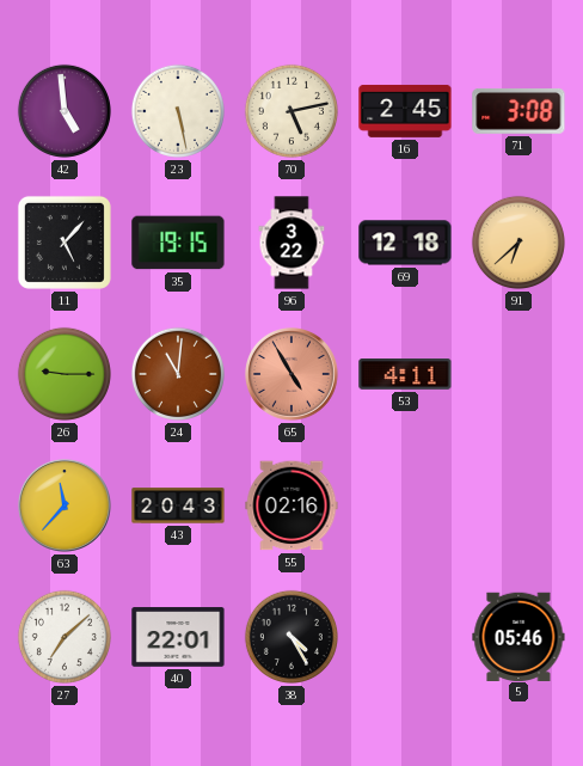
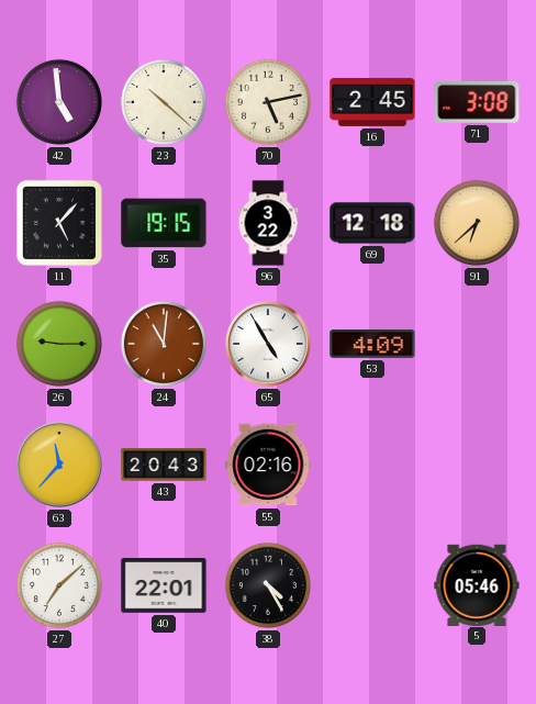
23: 5:28 -> 10:22 (164, 102)
65 dial: salmon -> white (269, 345)
53: 4:11 -> 4:09 (372, 345)
